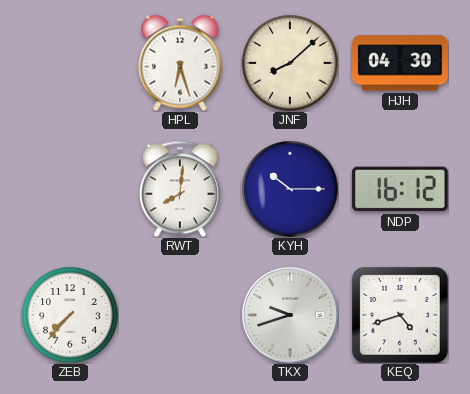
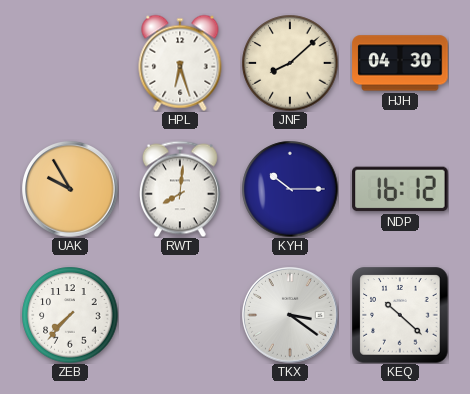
UAK: none -> 9:55 (70, 189)
TKX: 9:42 -> 3:21 (290, 315)
KEQ: 4:42 -> 10:22 (400, 315)
